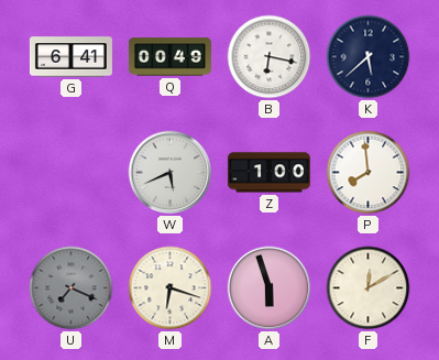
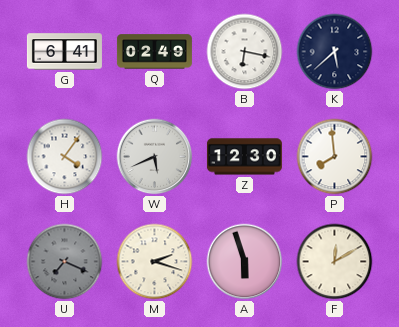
Q: 00:49 -> 02:49 (154, 52)
H: none -> 4:06 (65, 157)
Z: 1:00 -> 12:30 (244, 157)
M: 6:18 -> 2:18 (155, 262)
